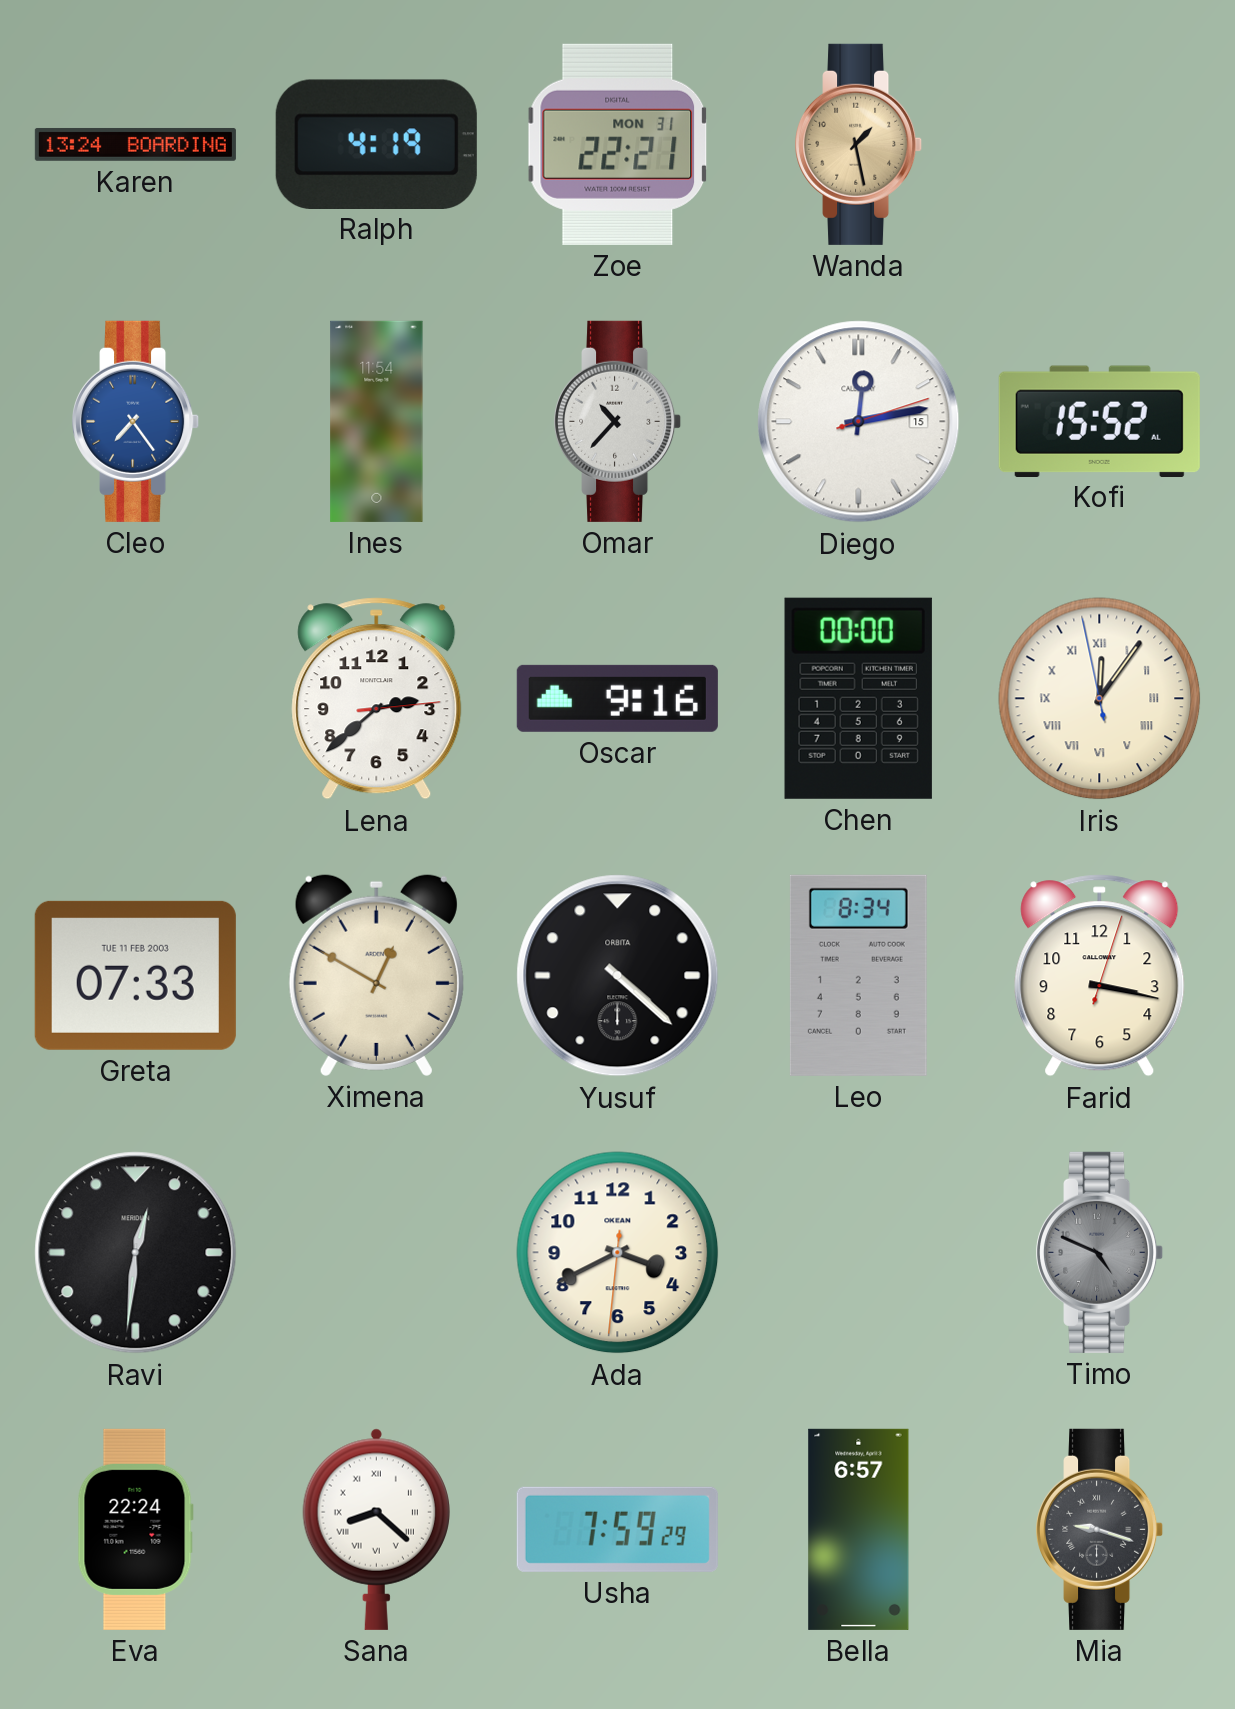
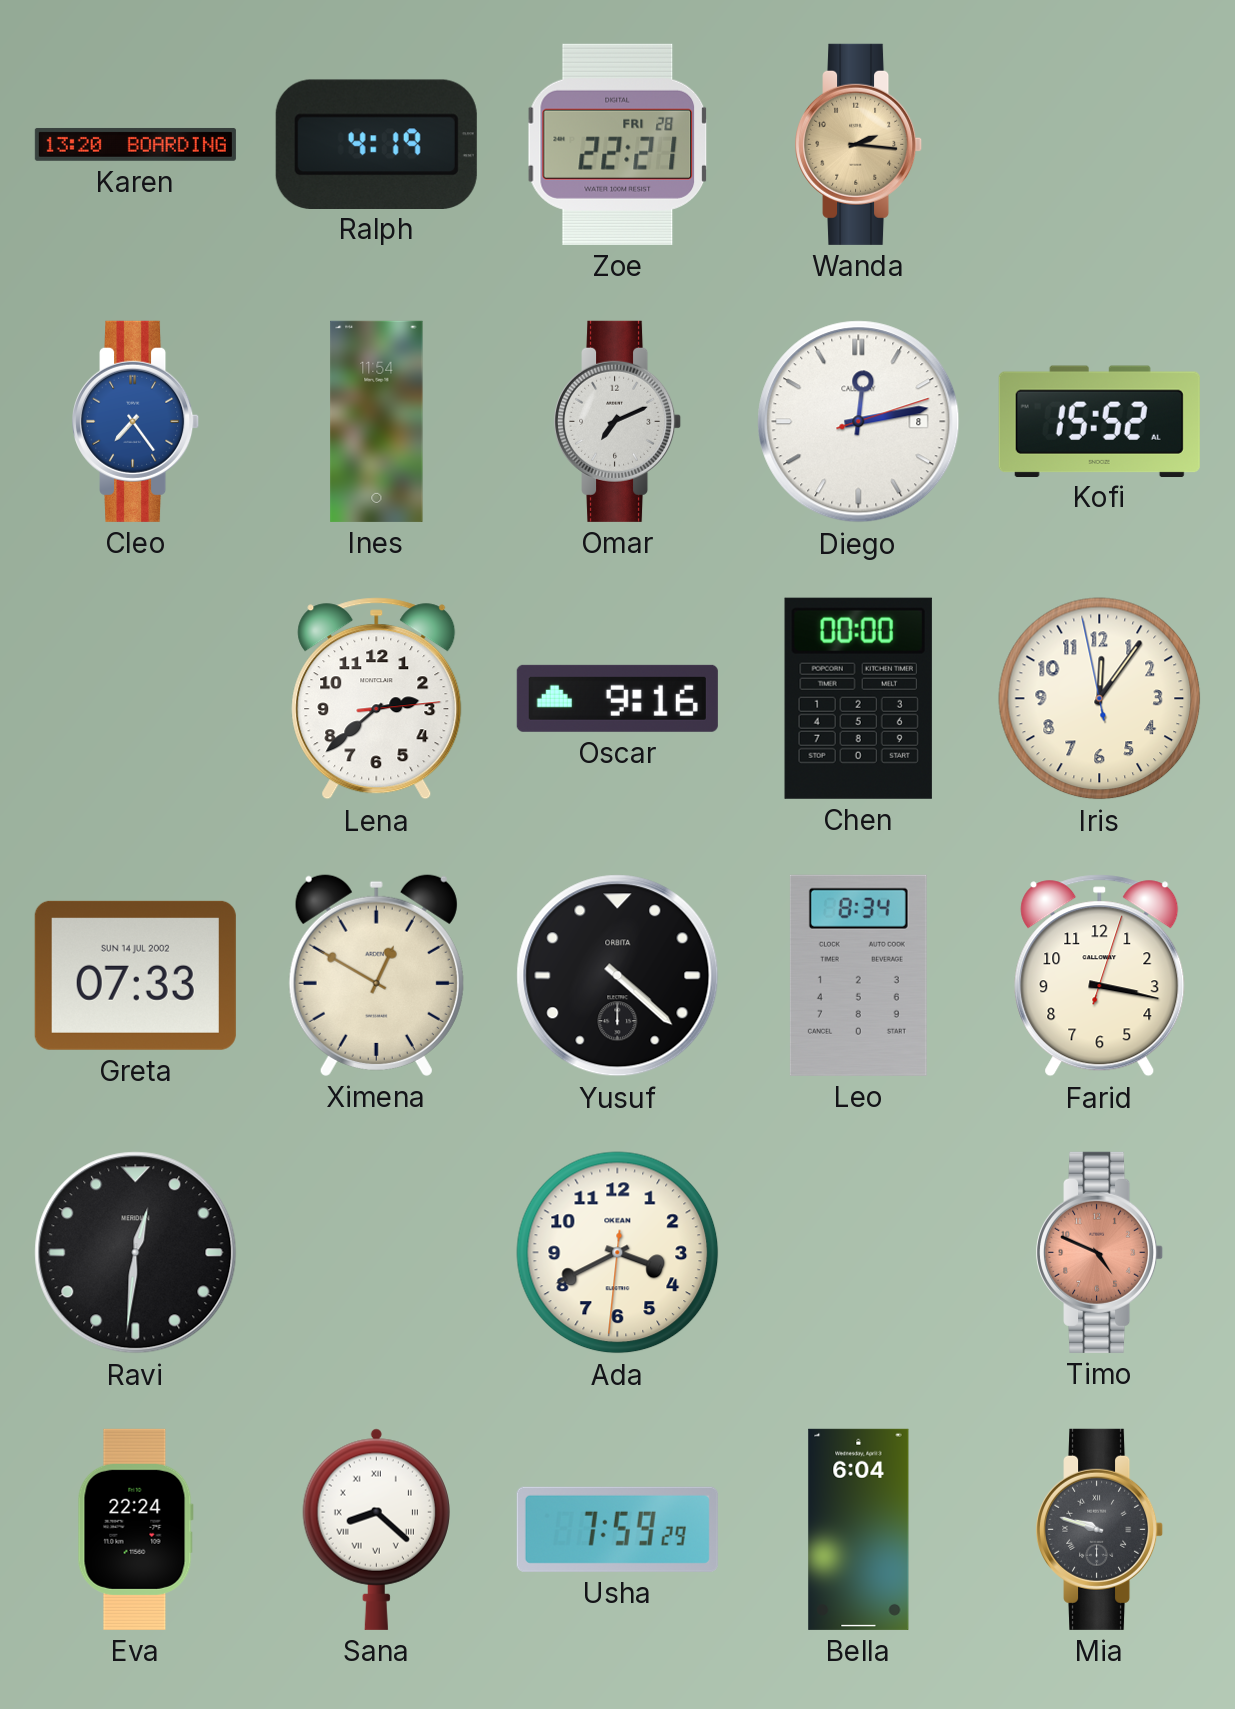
Karen: 13:24 -> 13:20 (135, 144)
Zoe date: MON 31 -> FRI 28 (618, 144)
Wanda: 1:28 -> 2:16 (859, 144)
Omar: 10:37 -> 7:11 (618, 421)
Diego date: 15 -> 8 (859, 422)
Iris numerals: Roman -> Arabic (1100, 699)
Greta date: TUE 11 FEB 2003 -> SUN 14 JUL 2002 (135, 975)
Timo dial: grey -> salmon (1100, 1252)
Bella: 6:57 -> 6:04 (859, 1529)
Mia: 9:18 -> 9:48 (1100, 1529)
